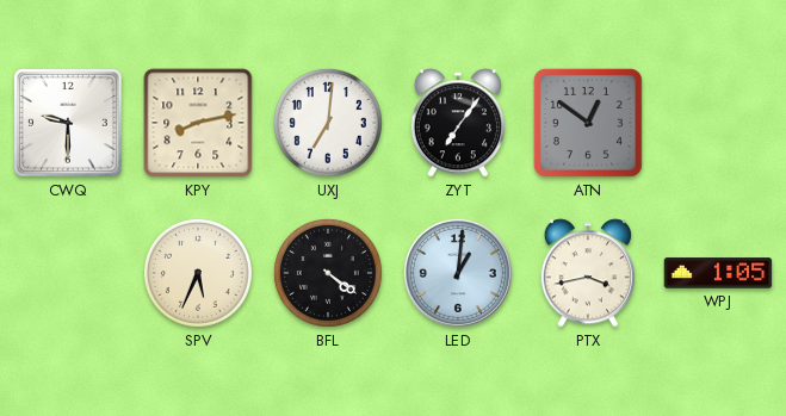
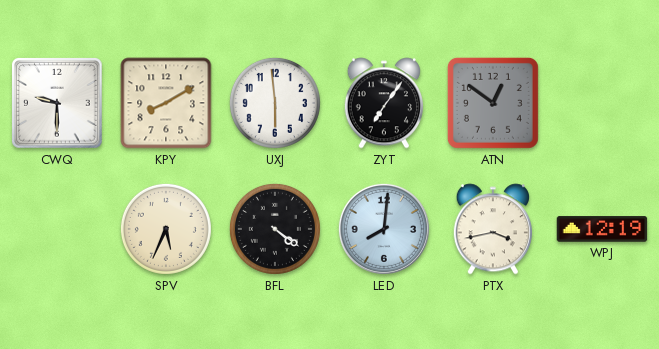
KPY: 8:13 -> 8:10 (166, 103)
UXJ: 7:01 -> 5:59 (275, 103)
LED: 1:01 -> 8:01 (384, 229)
WPJ: 1:05 -> 12:19 (602, 229)
